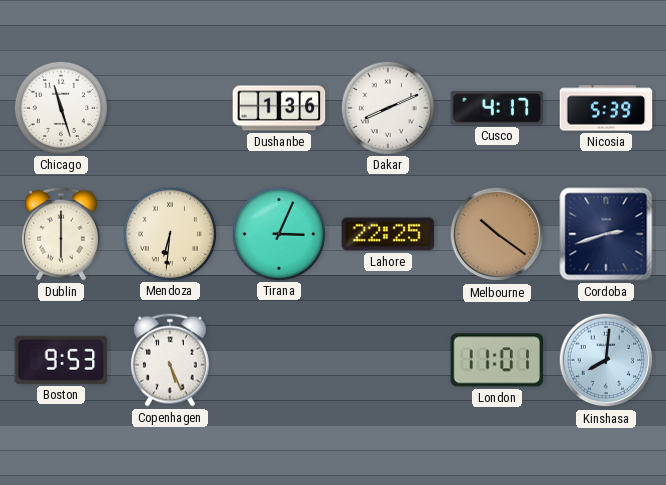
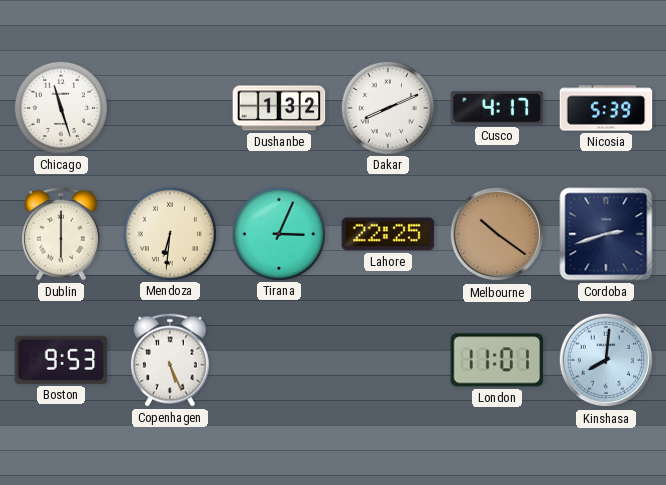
Dushanbe: 1:36 -> 1:32 (279, 108)
